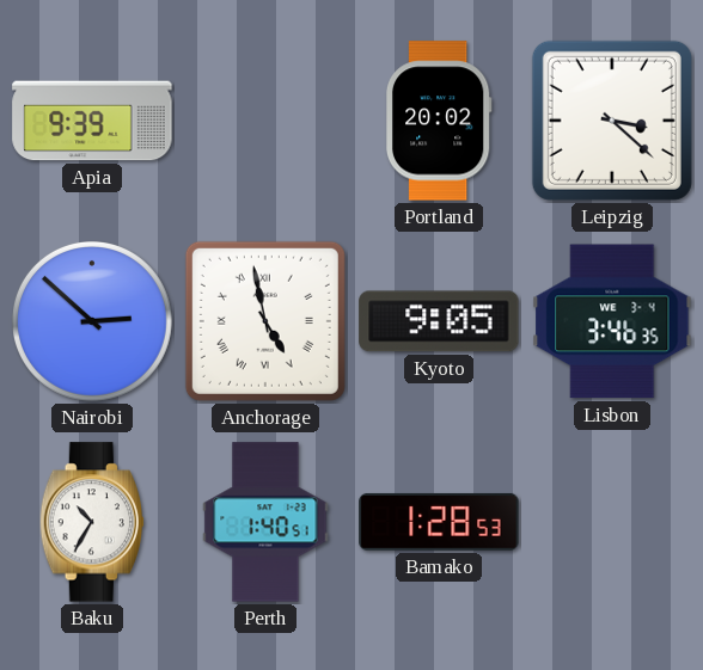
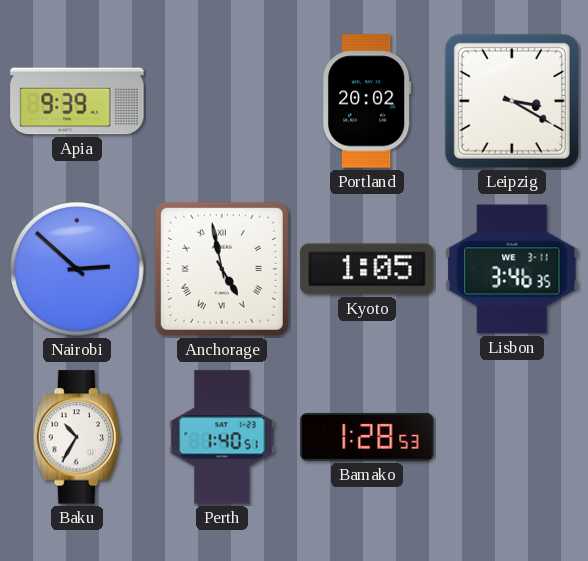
Leipzig: 3:22 -> 3:20 (512, 101)
Kyoto: 9:05 -> 1:05 (367, 269)
Lisbon date: WE 3-4 -> WE 3-11 (512, 269)
